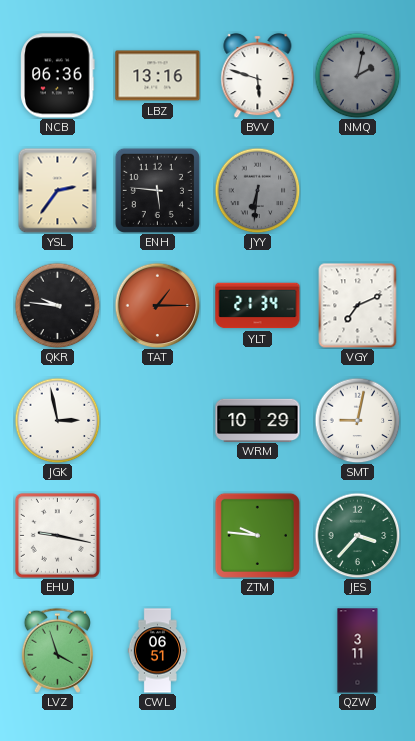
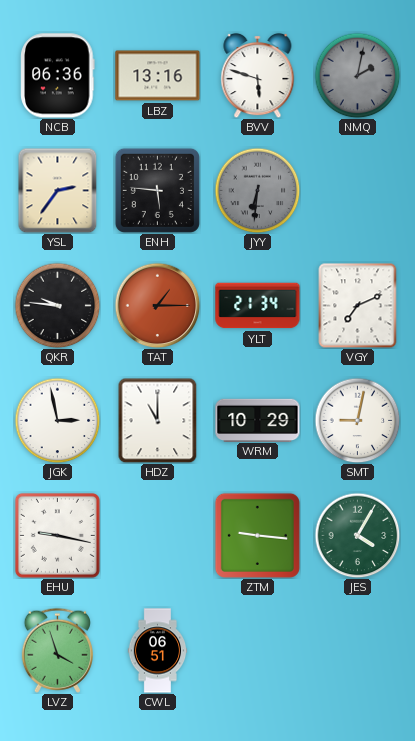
HDZ: none -> 11:00 (158, 420)
ZTM: 9:46 -> 9:16 (257, 535)
JES: 3:37 -> 4:05 (357, 535)
QZW: 3:11 -> none (358, 651)
